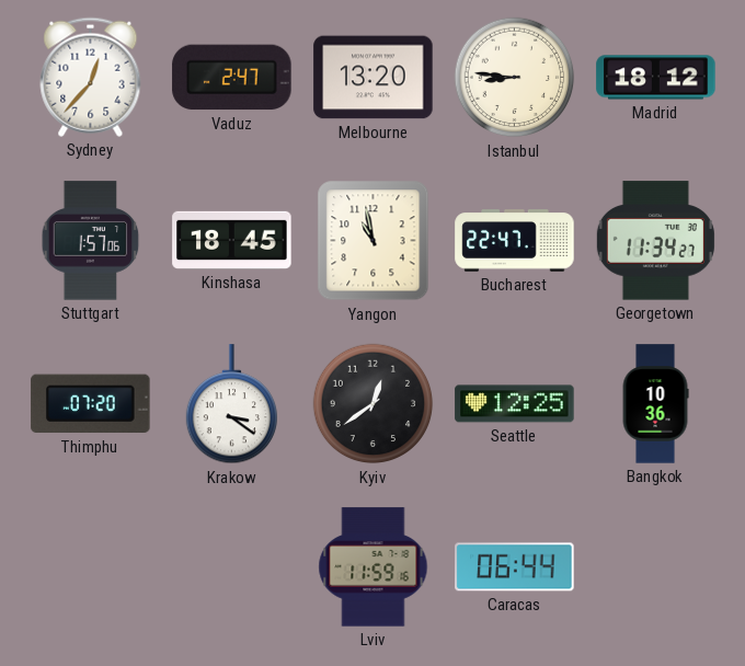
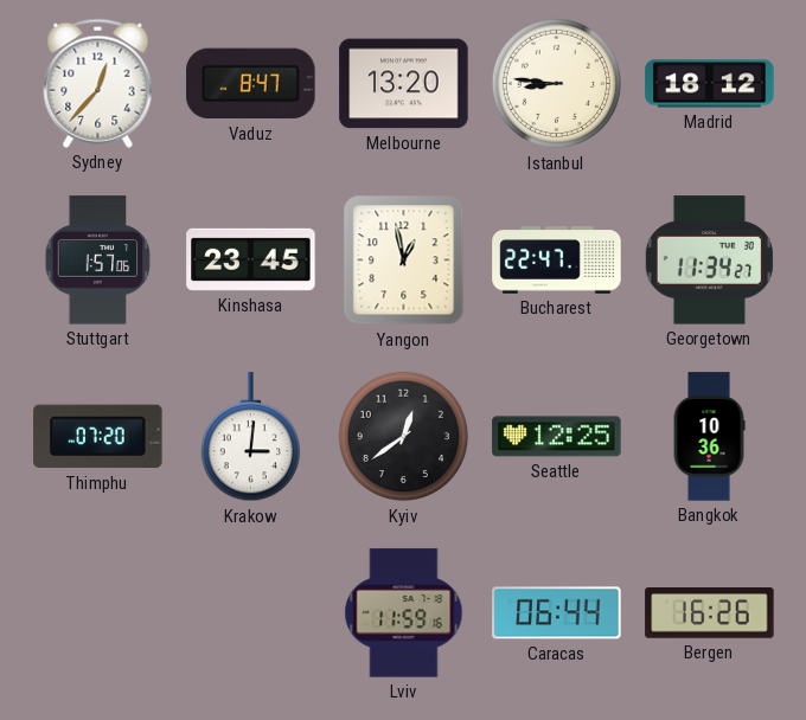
Vaduz: 2:47 -> 8:47 (251, 84)
Kinshasa: 18:45 -> 23:45 (251, 259)
Yangon: 10:58 -> 12:58 (404, 261)
Krakow: 3:21 -> 3:01 (250, 437)
Bergen: none -> 16:26 (710, 613)
